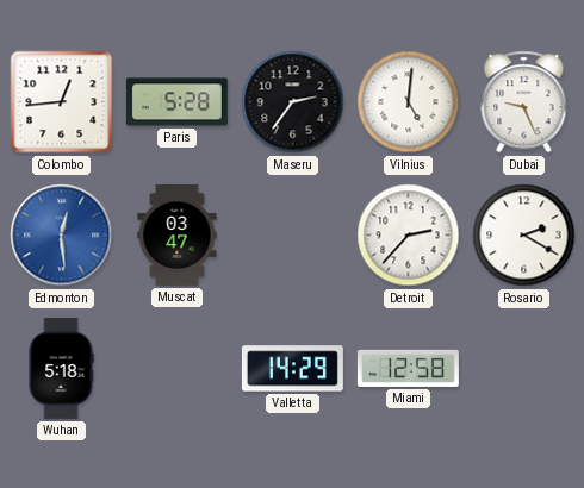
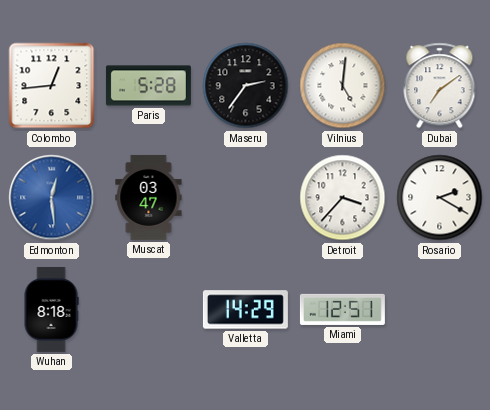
Dubai: 9:26 -> 7:09 (440, 86)
Detroit: 2:37 -> 3:37 (343, 198)
Wuhan: 5:18 -> 8:18 (51, 309)
Miami: 12:58 -> 12:51 (342, 309)
